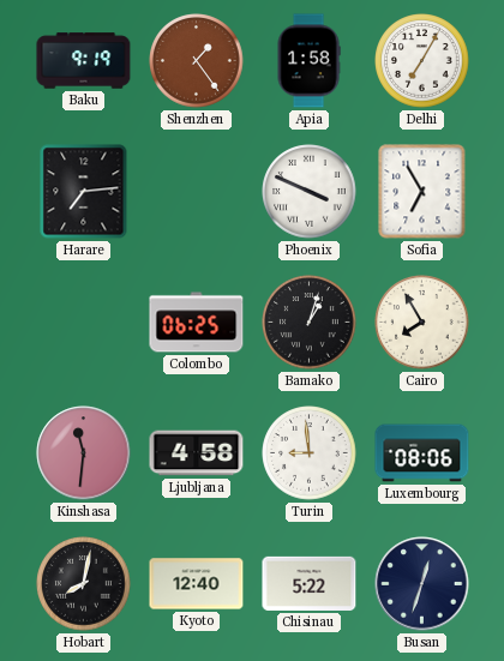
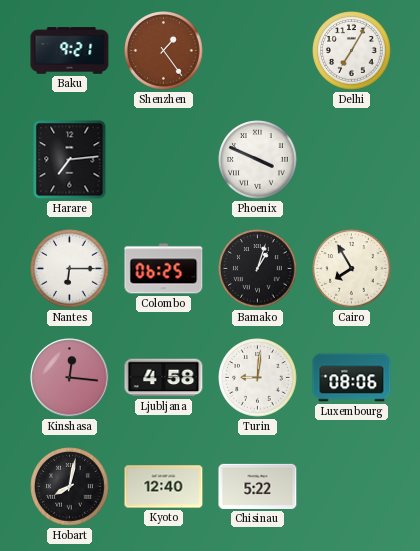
Baku: 9:19 -> 9:21 (70, 51)
Apia: 1:58 -> none (308, 61)
Sofia: 6:55 -> none (422, 192)
Nantes: none -> 6:15 (70, 269)
Kinshasa: 11:31 -> 12:16 (70, 378)
Turin: 8:59 -> 9:01 (258, 378)
Busan: 12:33 -> none (422, 584)
